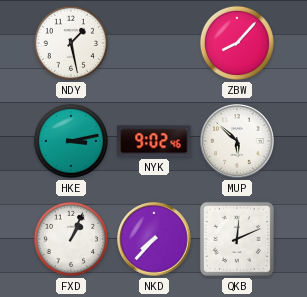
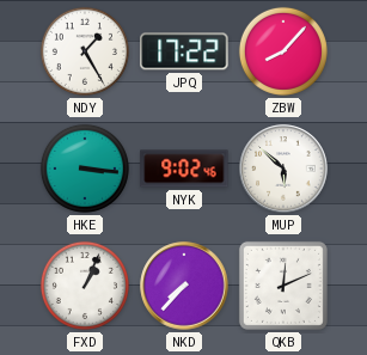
NDY: 1:28 -> 1:25 (85, 51)
JPQ: none -> 17:22 (184, 51)
HKE: 3:13 -> 3:16 (85, 169)
